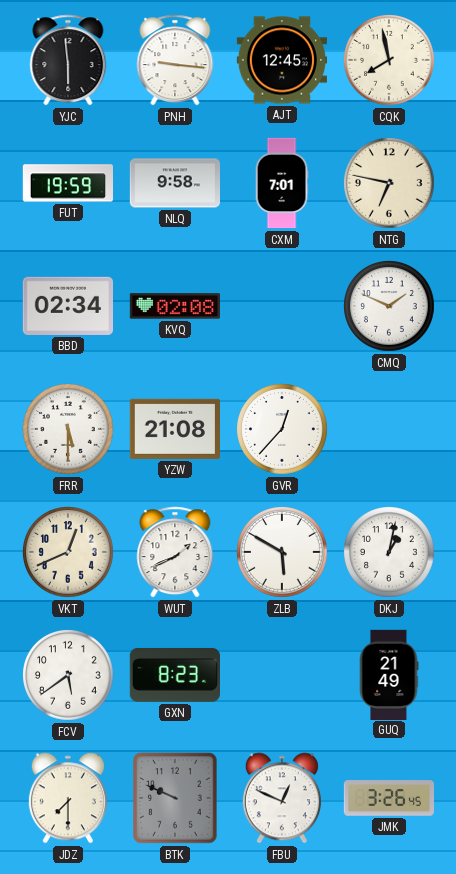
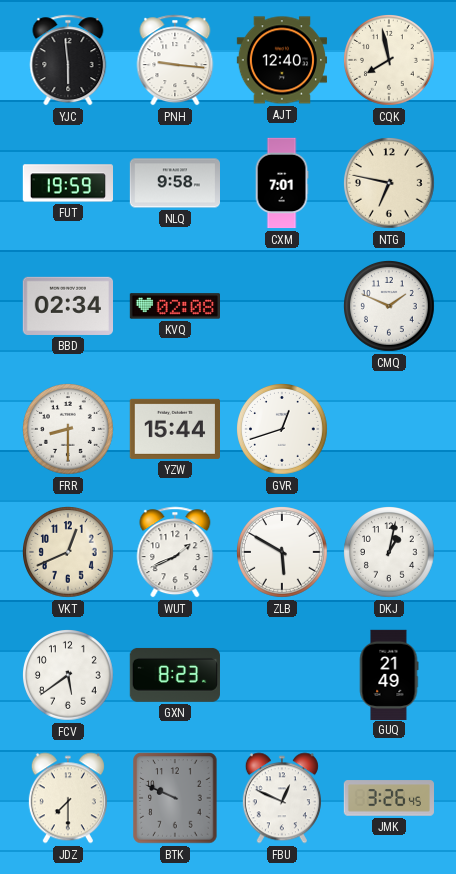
AJT: 12:45 -> 12:40 (281, 60)
FRR: 5:30 -> 8:30 (69, 430)
YZW: 21:08 -> 15:44 (174, 429)
GVR: 12:37 -> 12:42 (283, 430)
